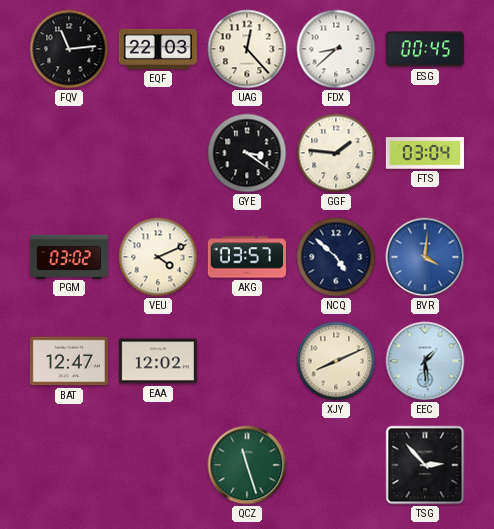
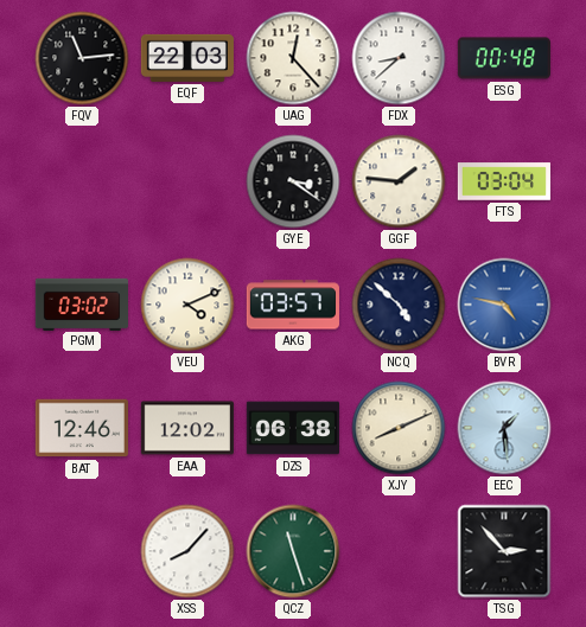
ESG: 00:45 -> 00:48 (504, 58)
BVR: 4:01 -> 4:47 (504, 305)
BAT: 12:47 -> 12:46 (82, 428)
DZS: none -> 06:38 (293, 428)
XSS: none -> 8:07 (187, 551)
